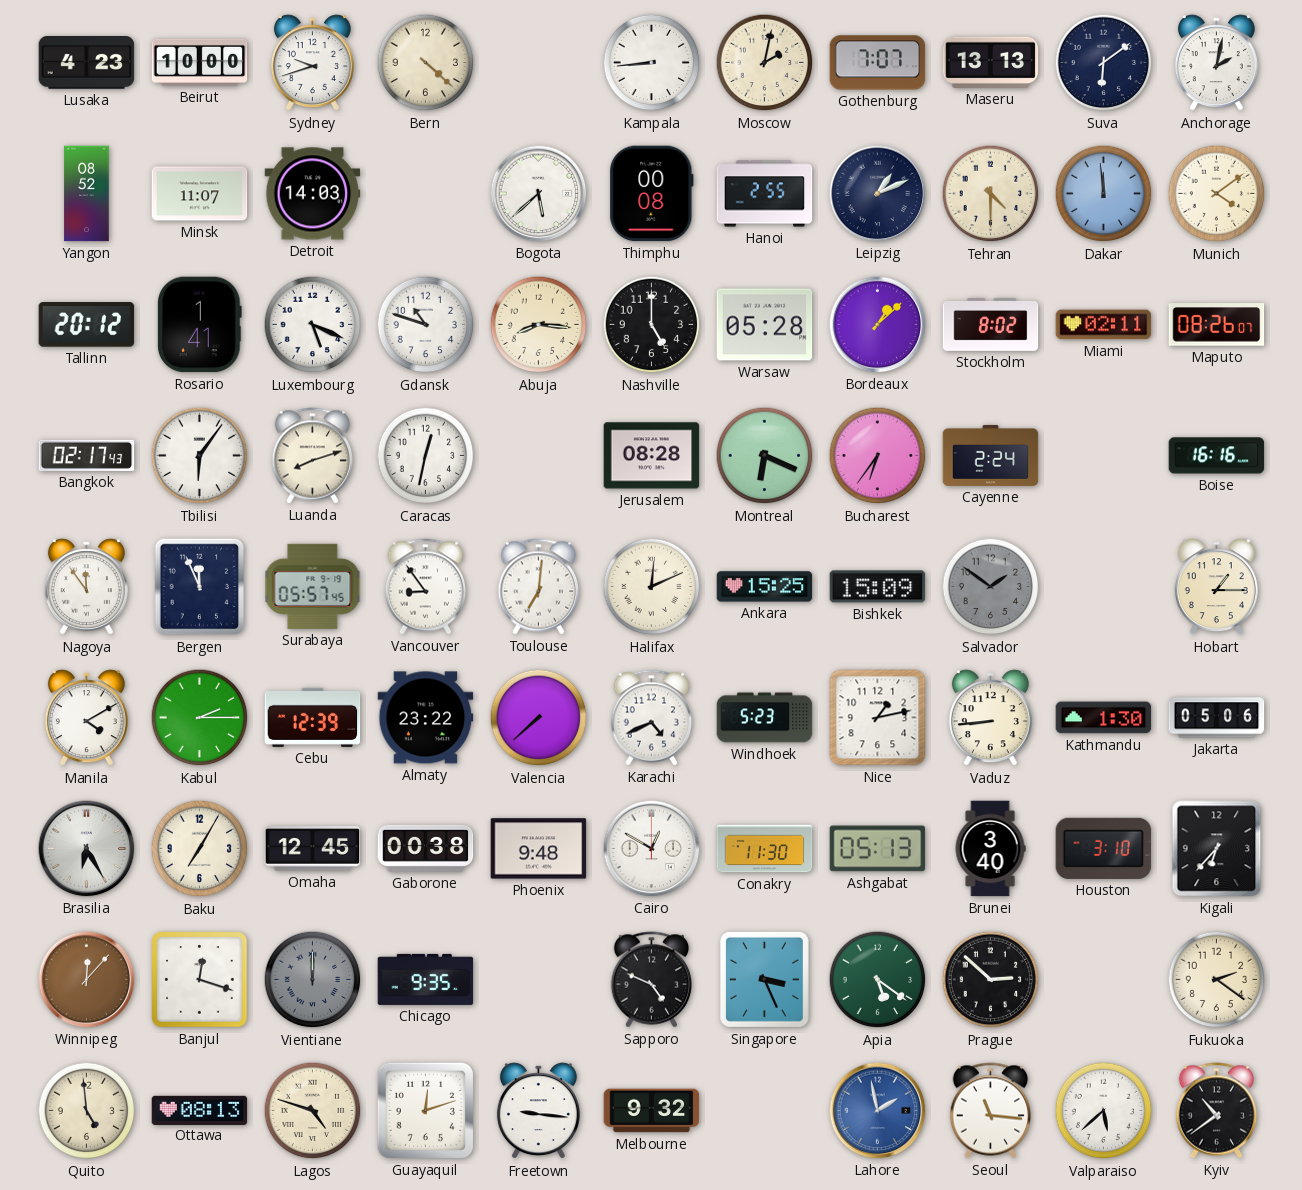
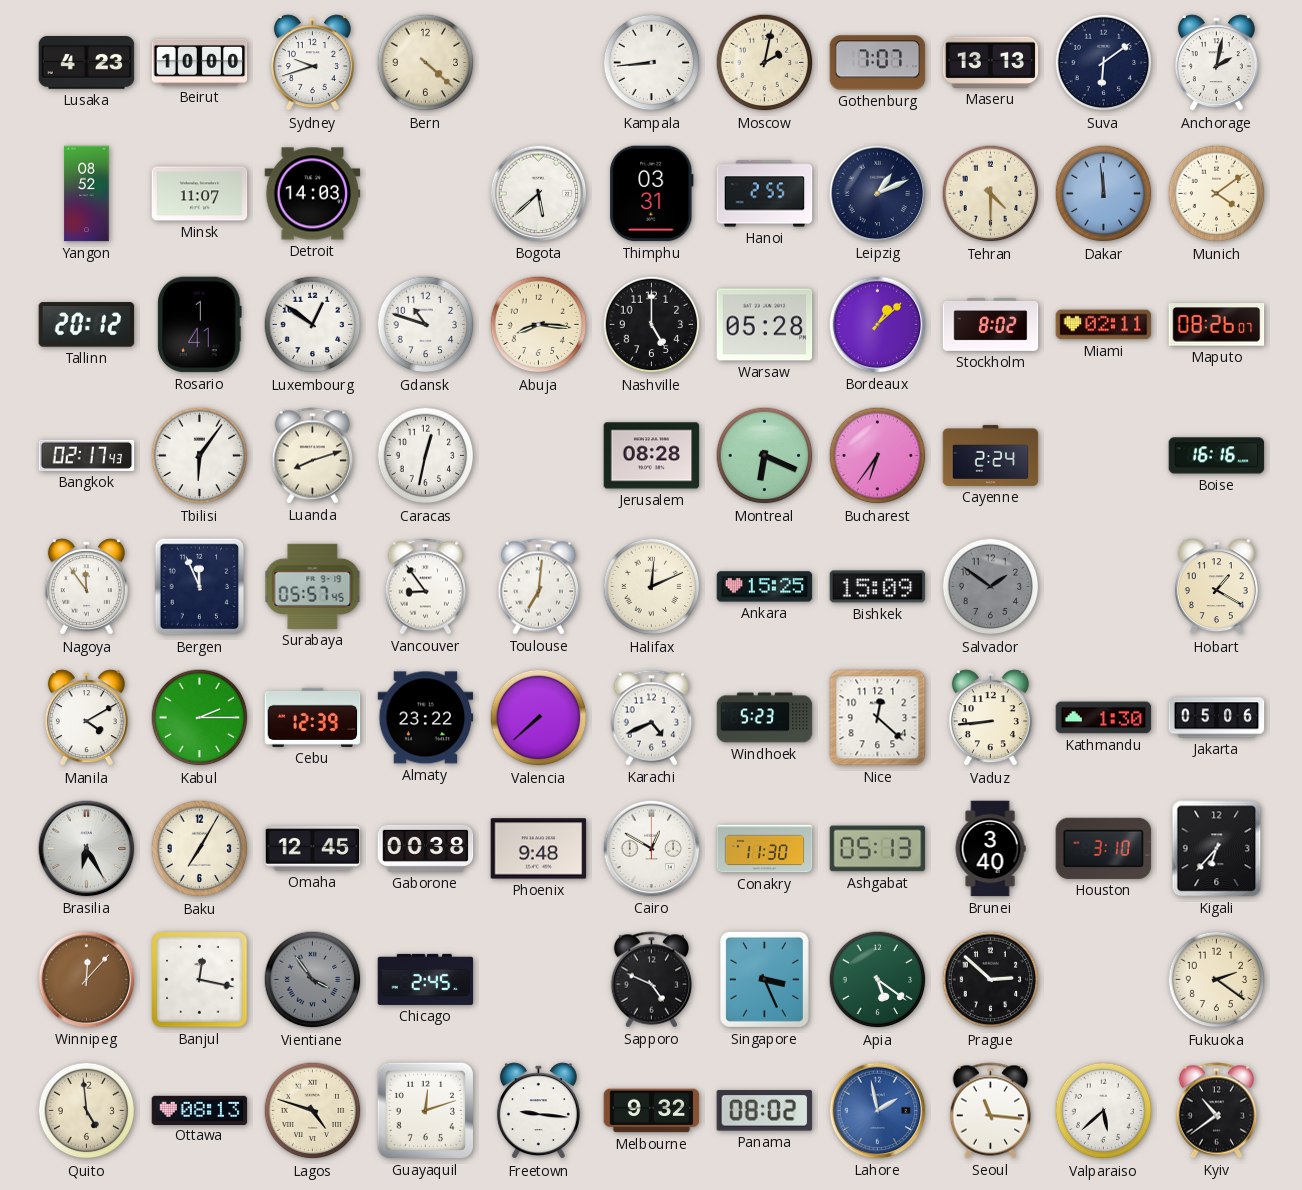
Thimphu: 00:08 -> 03:31 (652, 194)
Luxembourg: 5:19 -> 12:51 (313, 325)
Hobart: 1:15 -> 1:20 (1216, 587)
Nice: 1:13 -> 12:22 (878, 718)
Banjul: 12:18 -> 12:17 (200, 980)
Vientiane: 12:00 -> 3:54 (313, 980)
Chicago: 9:35 -> 2:45 (426, 979)
Panama: none -> 08:02 (765, 1111)
